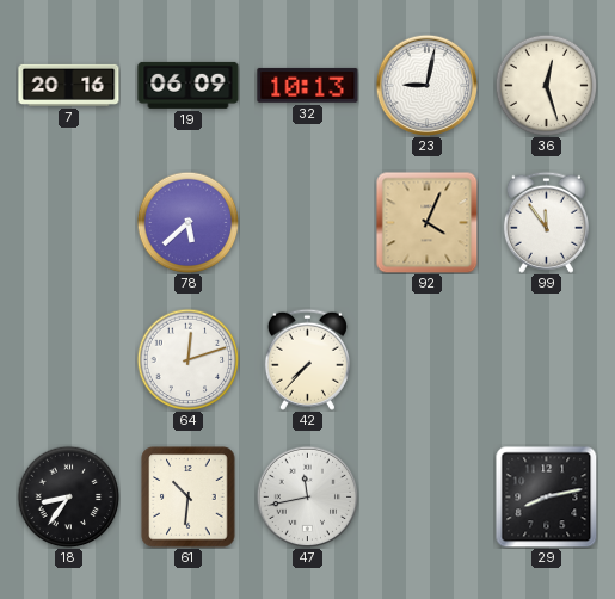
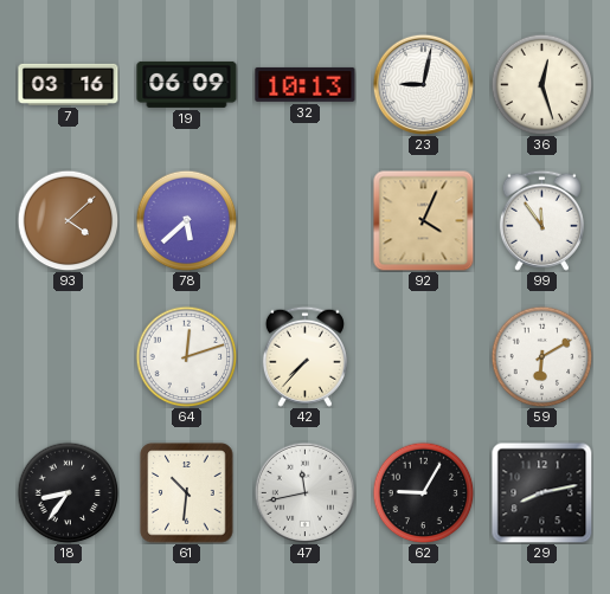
7: 20:16 -> 03:16 (69, 84)
93: none -> 4:08 (68, 220)
59: none -> 6:10 (541, 356)
62: none -> 9:05 (423, 492)
